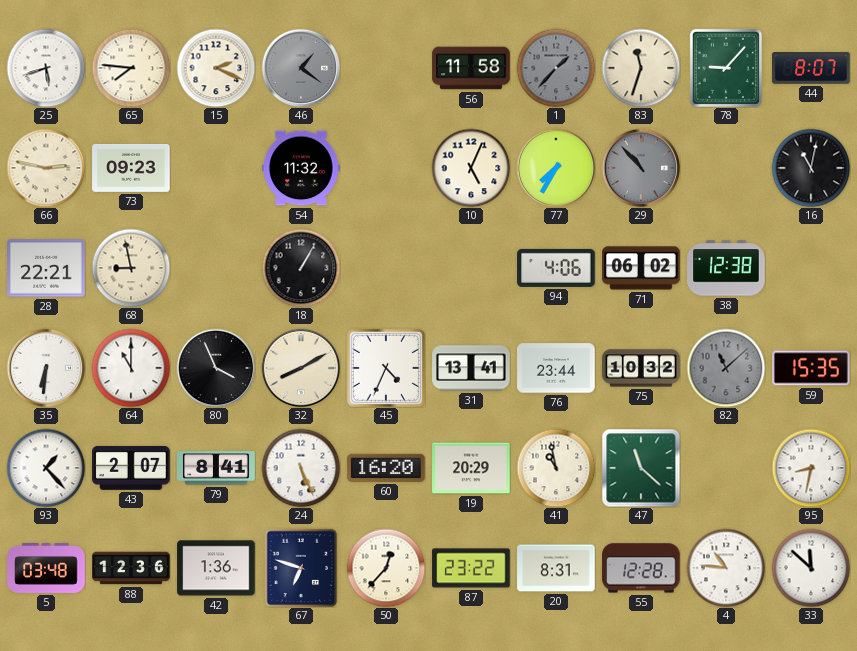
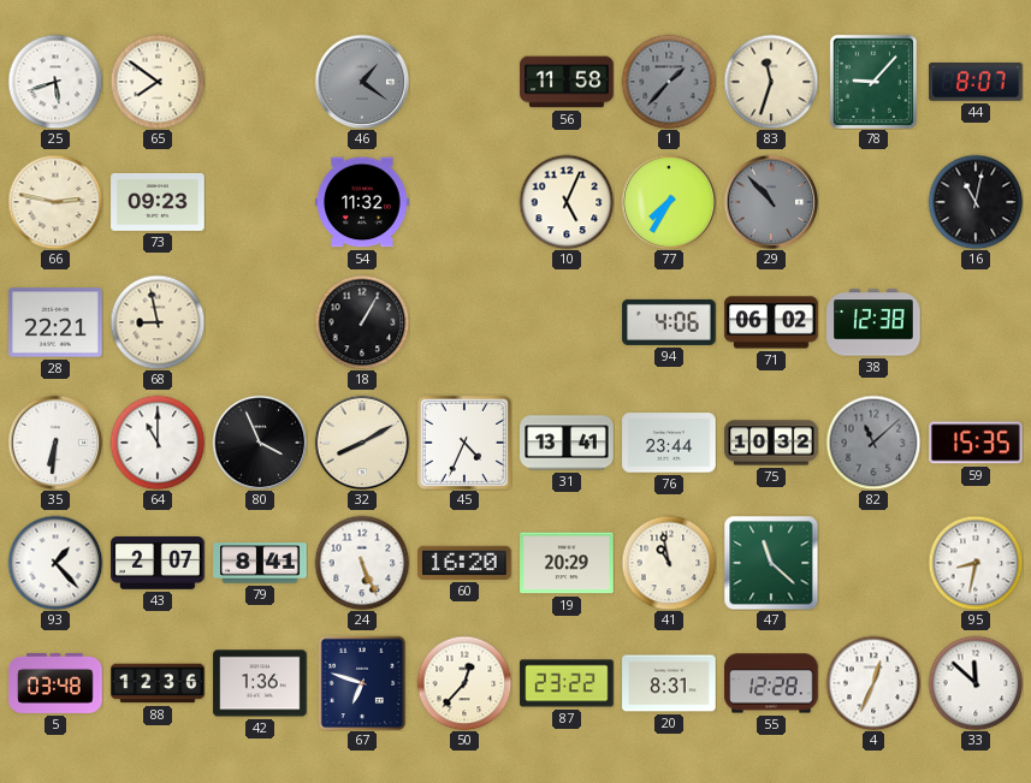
65: 7:46 -> 7:51 (158, 82)
15: 2:19 -> none (216, 68)
4: 10:46 -> 12:34 (873, 683)
